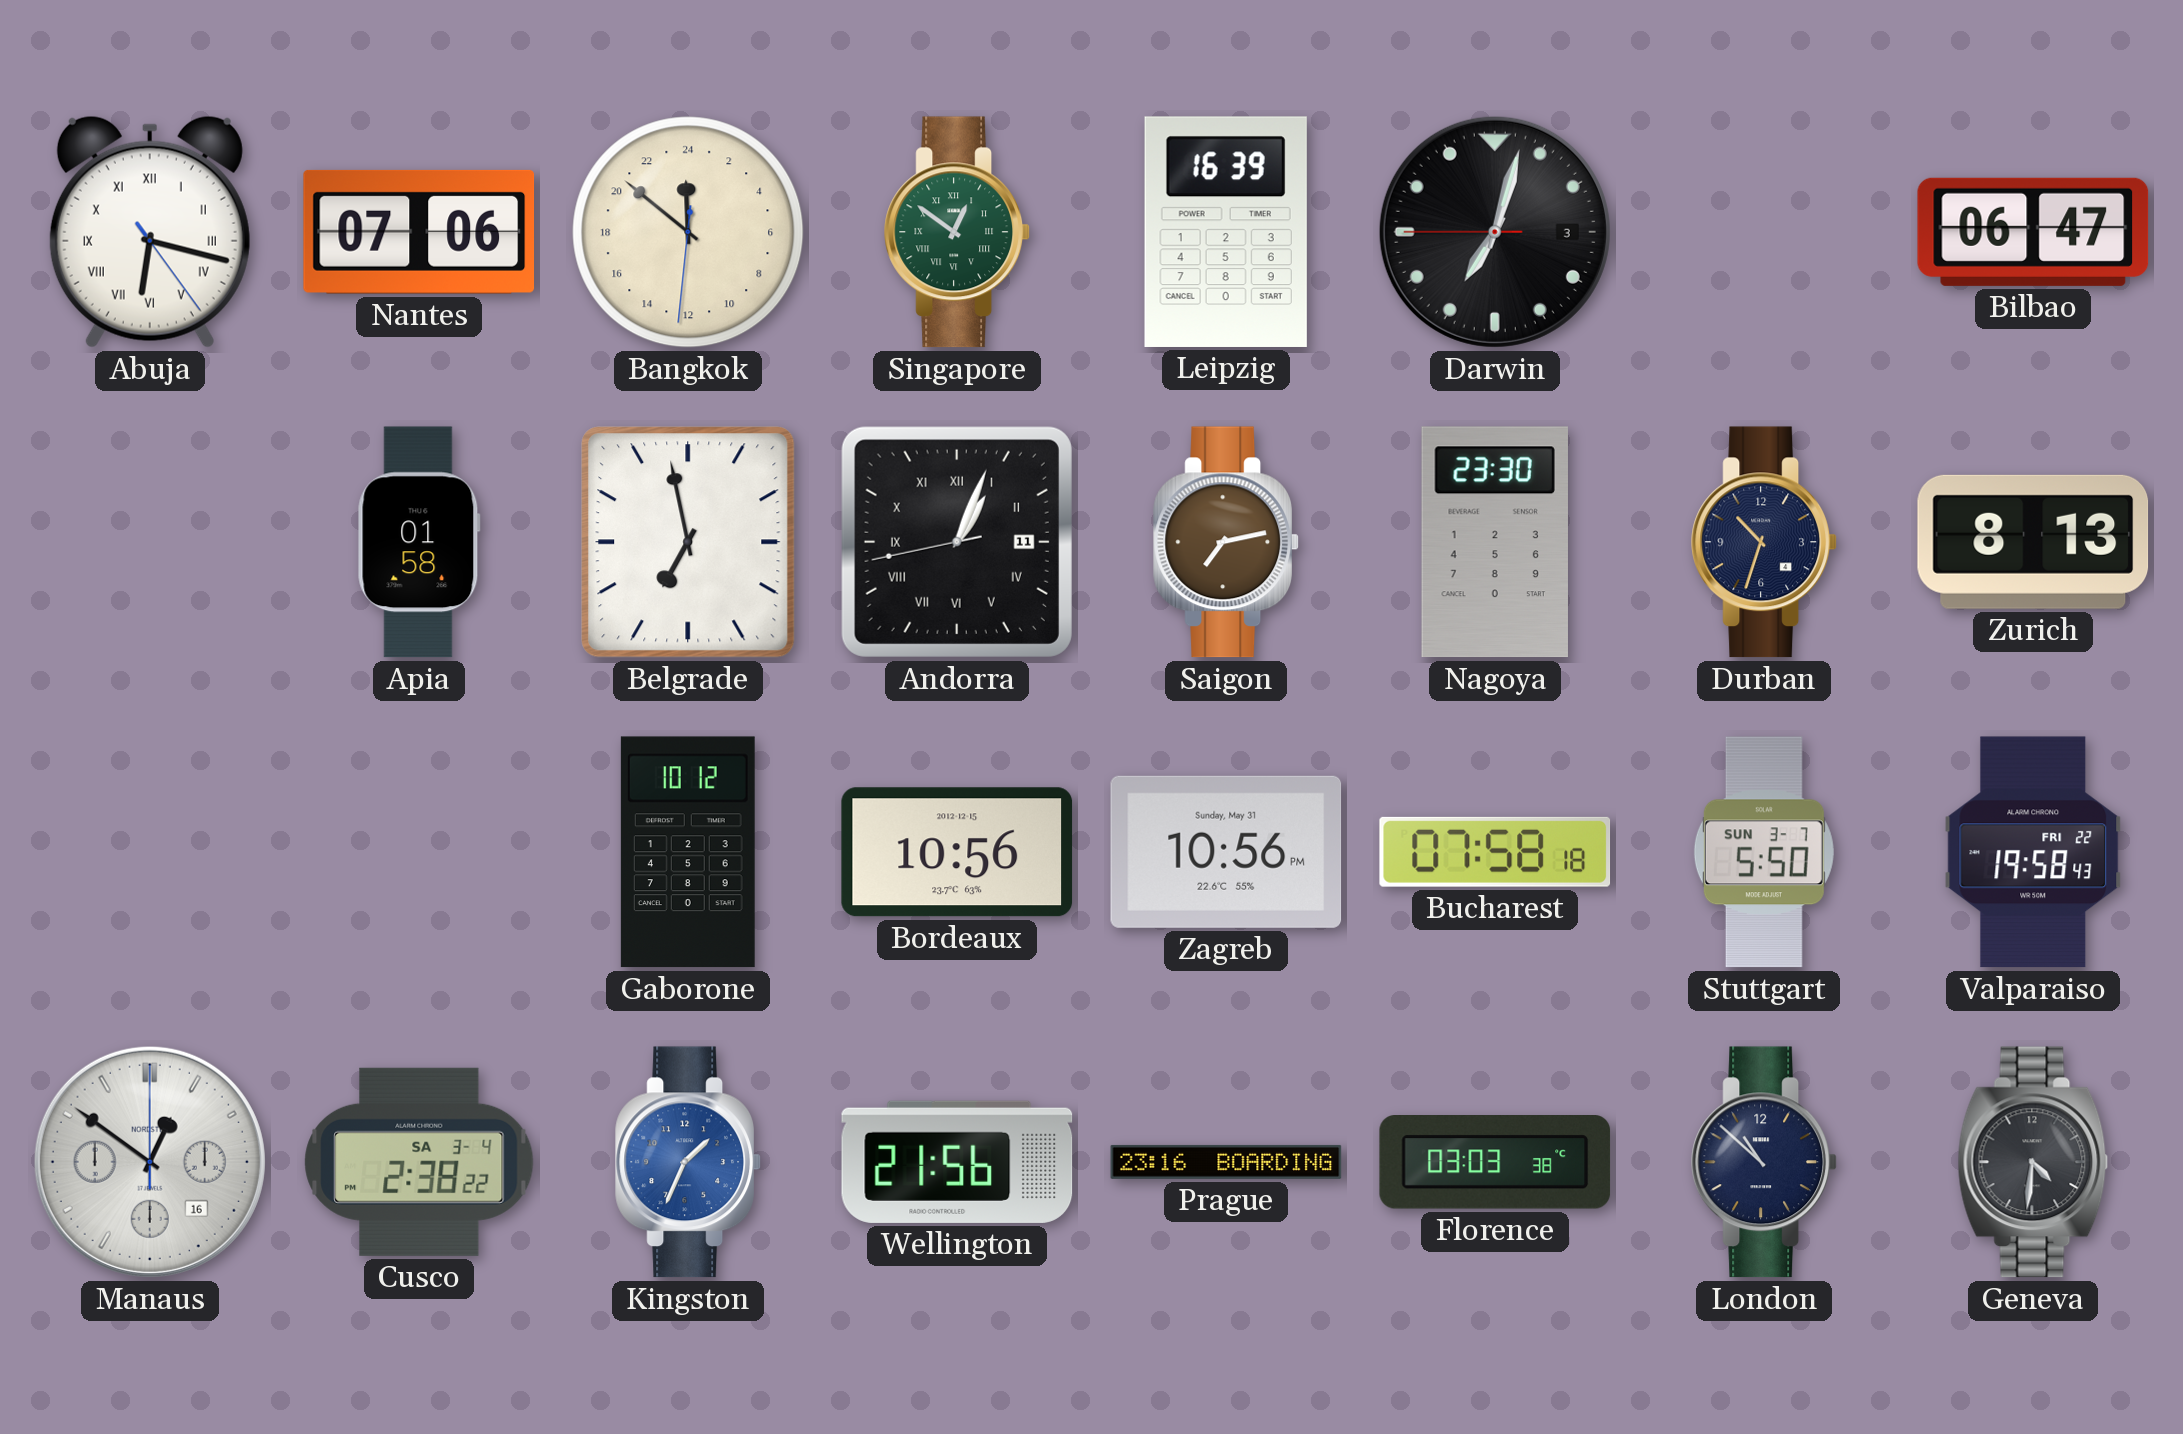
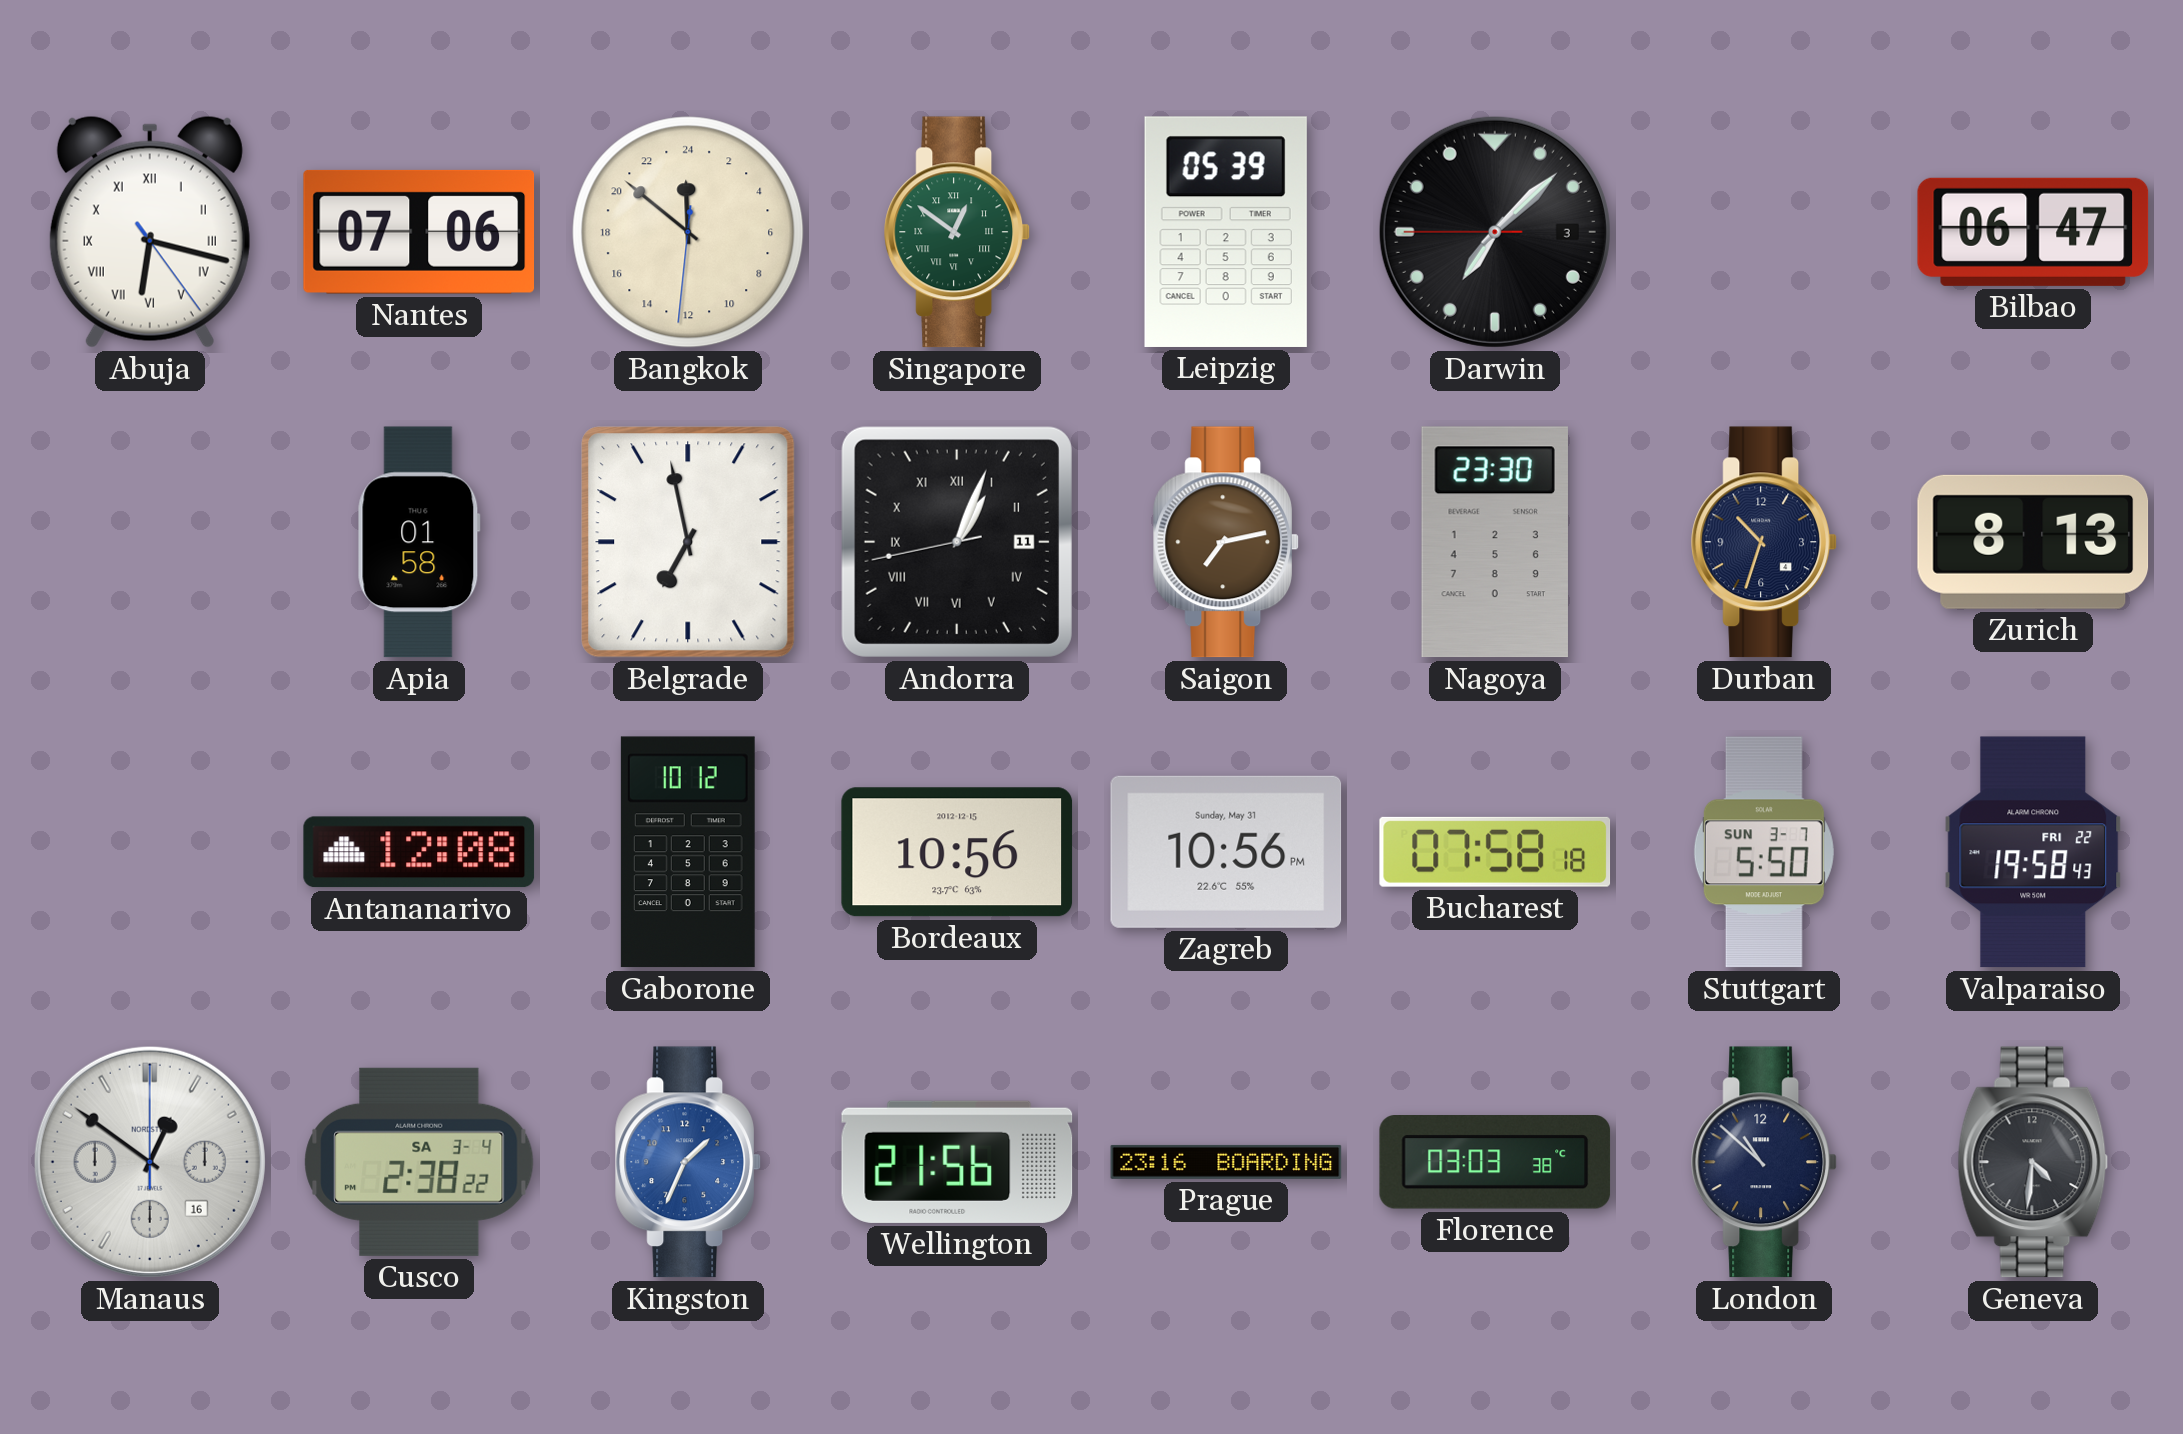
Leipzig: 16:39 -> 05:39 (1226, 232)
Darwin: 7:02 -> 7:07 (1495, 232)
Antananarivo: none -> 12:08 (419, 852)
